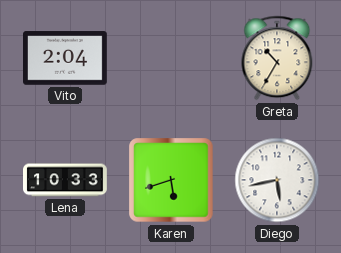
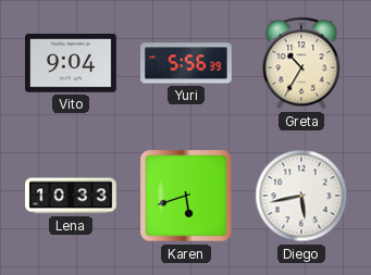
Vito: 2:04 -> 9:04 (72, 63)
Yuri: none -> 5:56 (187, 63)
